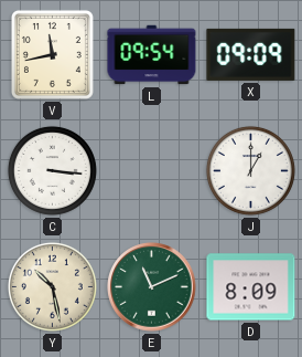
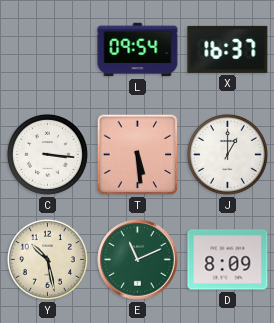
V: 11:43 -> none (52, 54)
X: 09:09 -> 16:37 (228, 49)
T: none -> 5:29 (138, 155)
